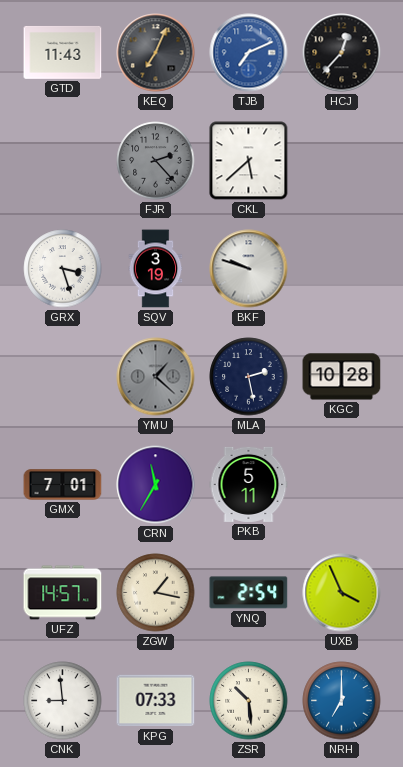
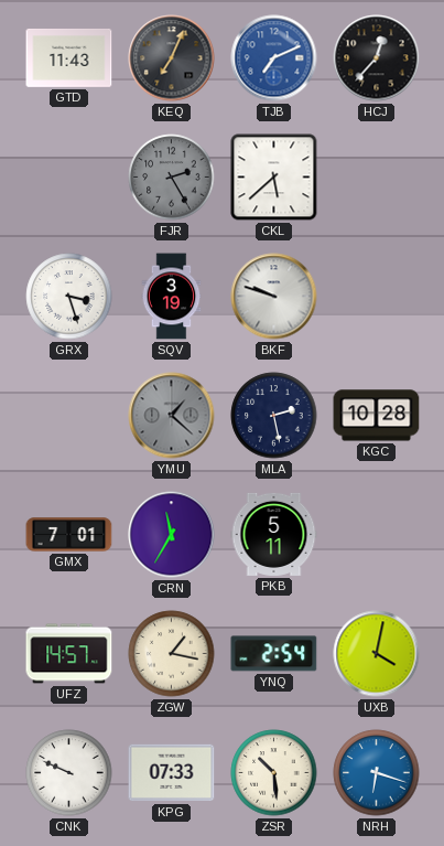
FJR: 2:23 -> 2:25 (172, 178)
UXB: 3:56 -> 4:02 (377, 654)
CNK: 8:59 -> 9:49 (69, 773)
NRH: 7:00 -> 6:18 (377, 773)
